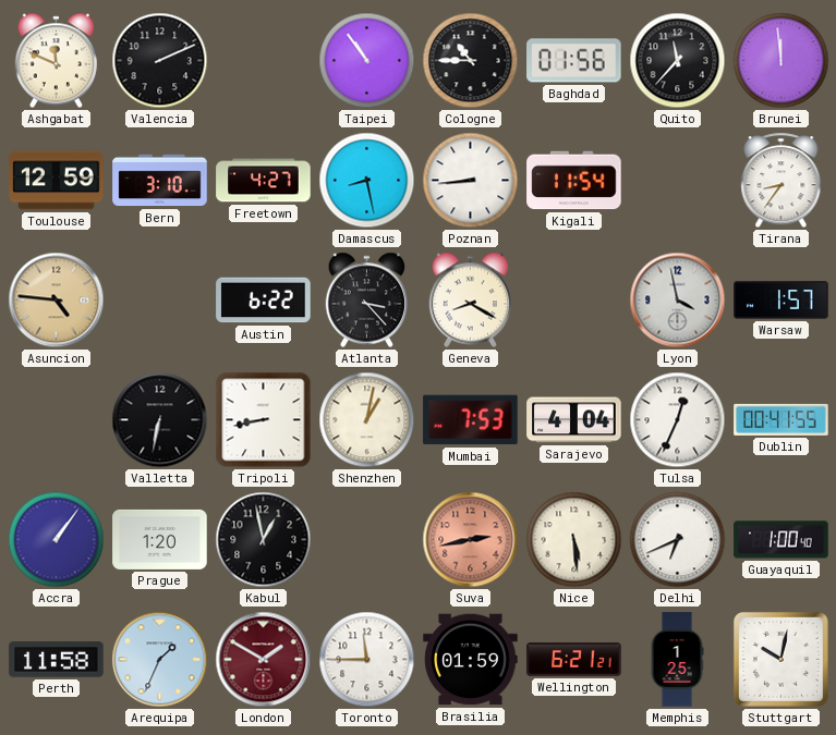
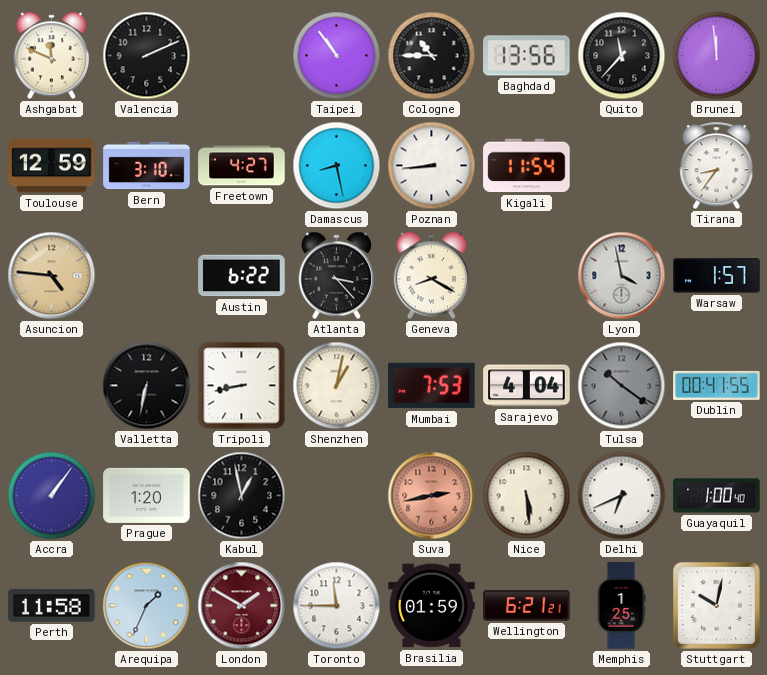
Baghdad: 01:56 -> 13:56 (527, 56)
Tulsa: 12:34 -> 10:21 (622, 386)
Tulsa dial: white -> grey (622, 386)
